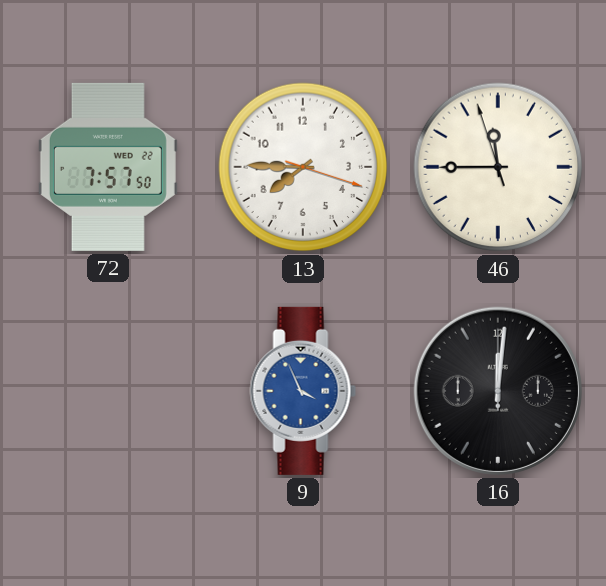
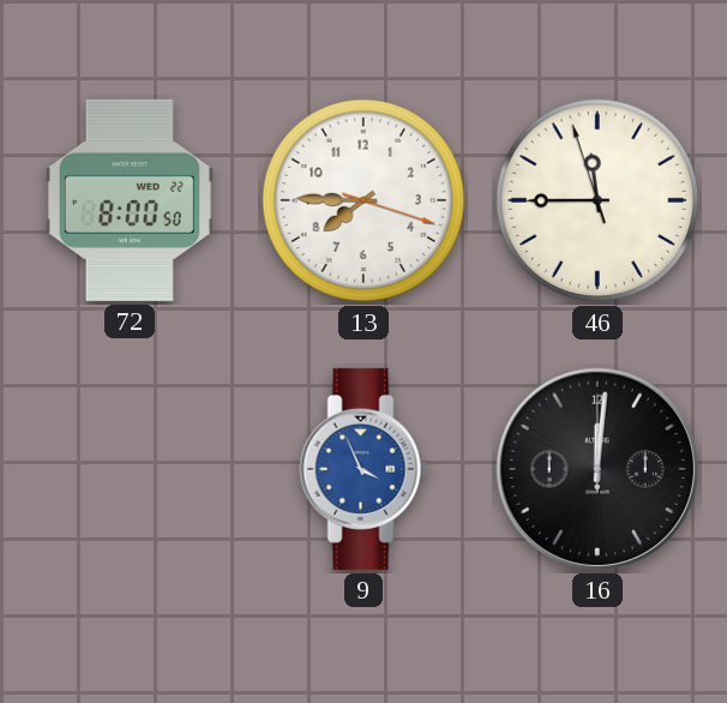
72: 7:57 -> 8:00 (130, 200)
